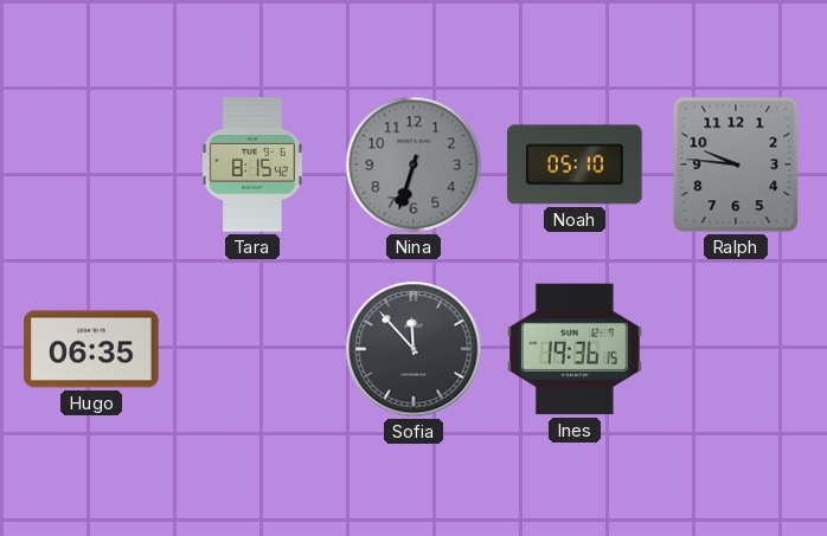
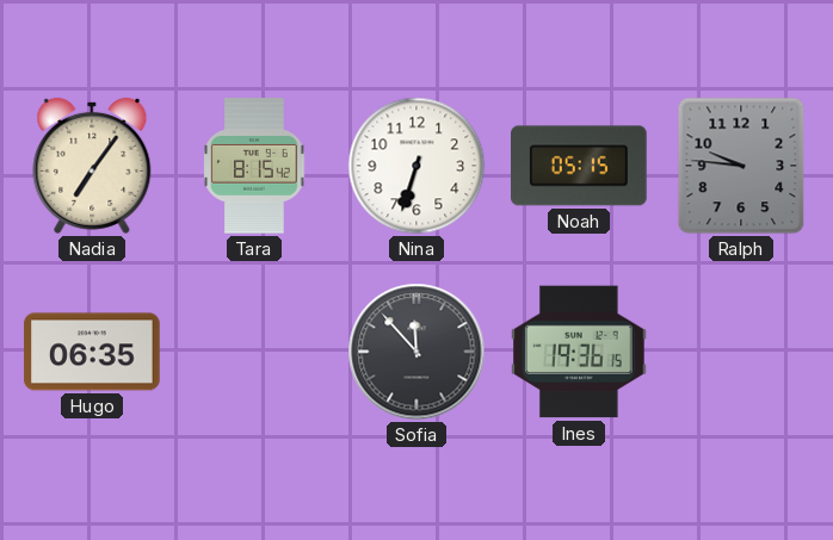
Nadia: none -> 7:06 (92, 166)
Nina dial: grey -> white (416, 166)
Noah: 05:10 -> 05:15 (579, 166)
